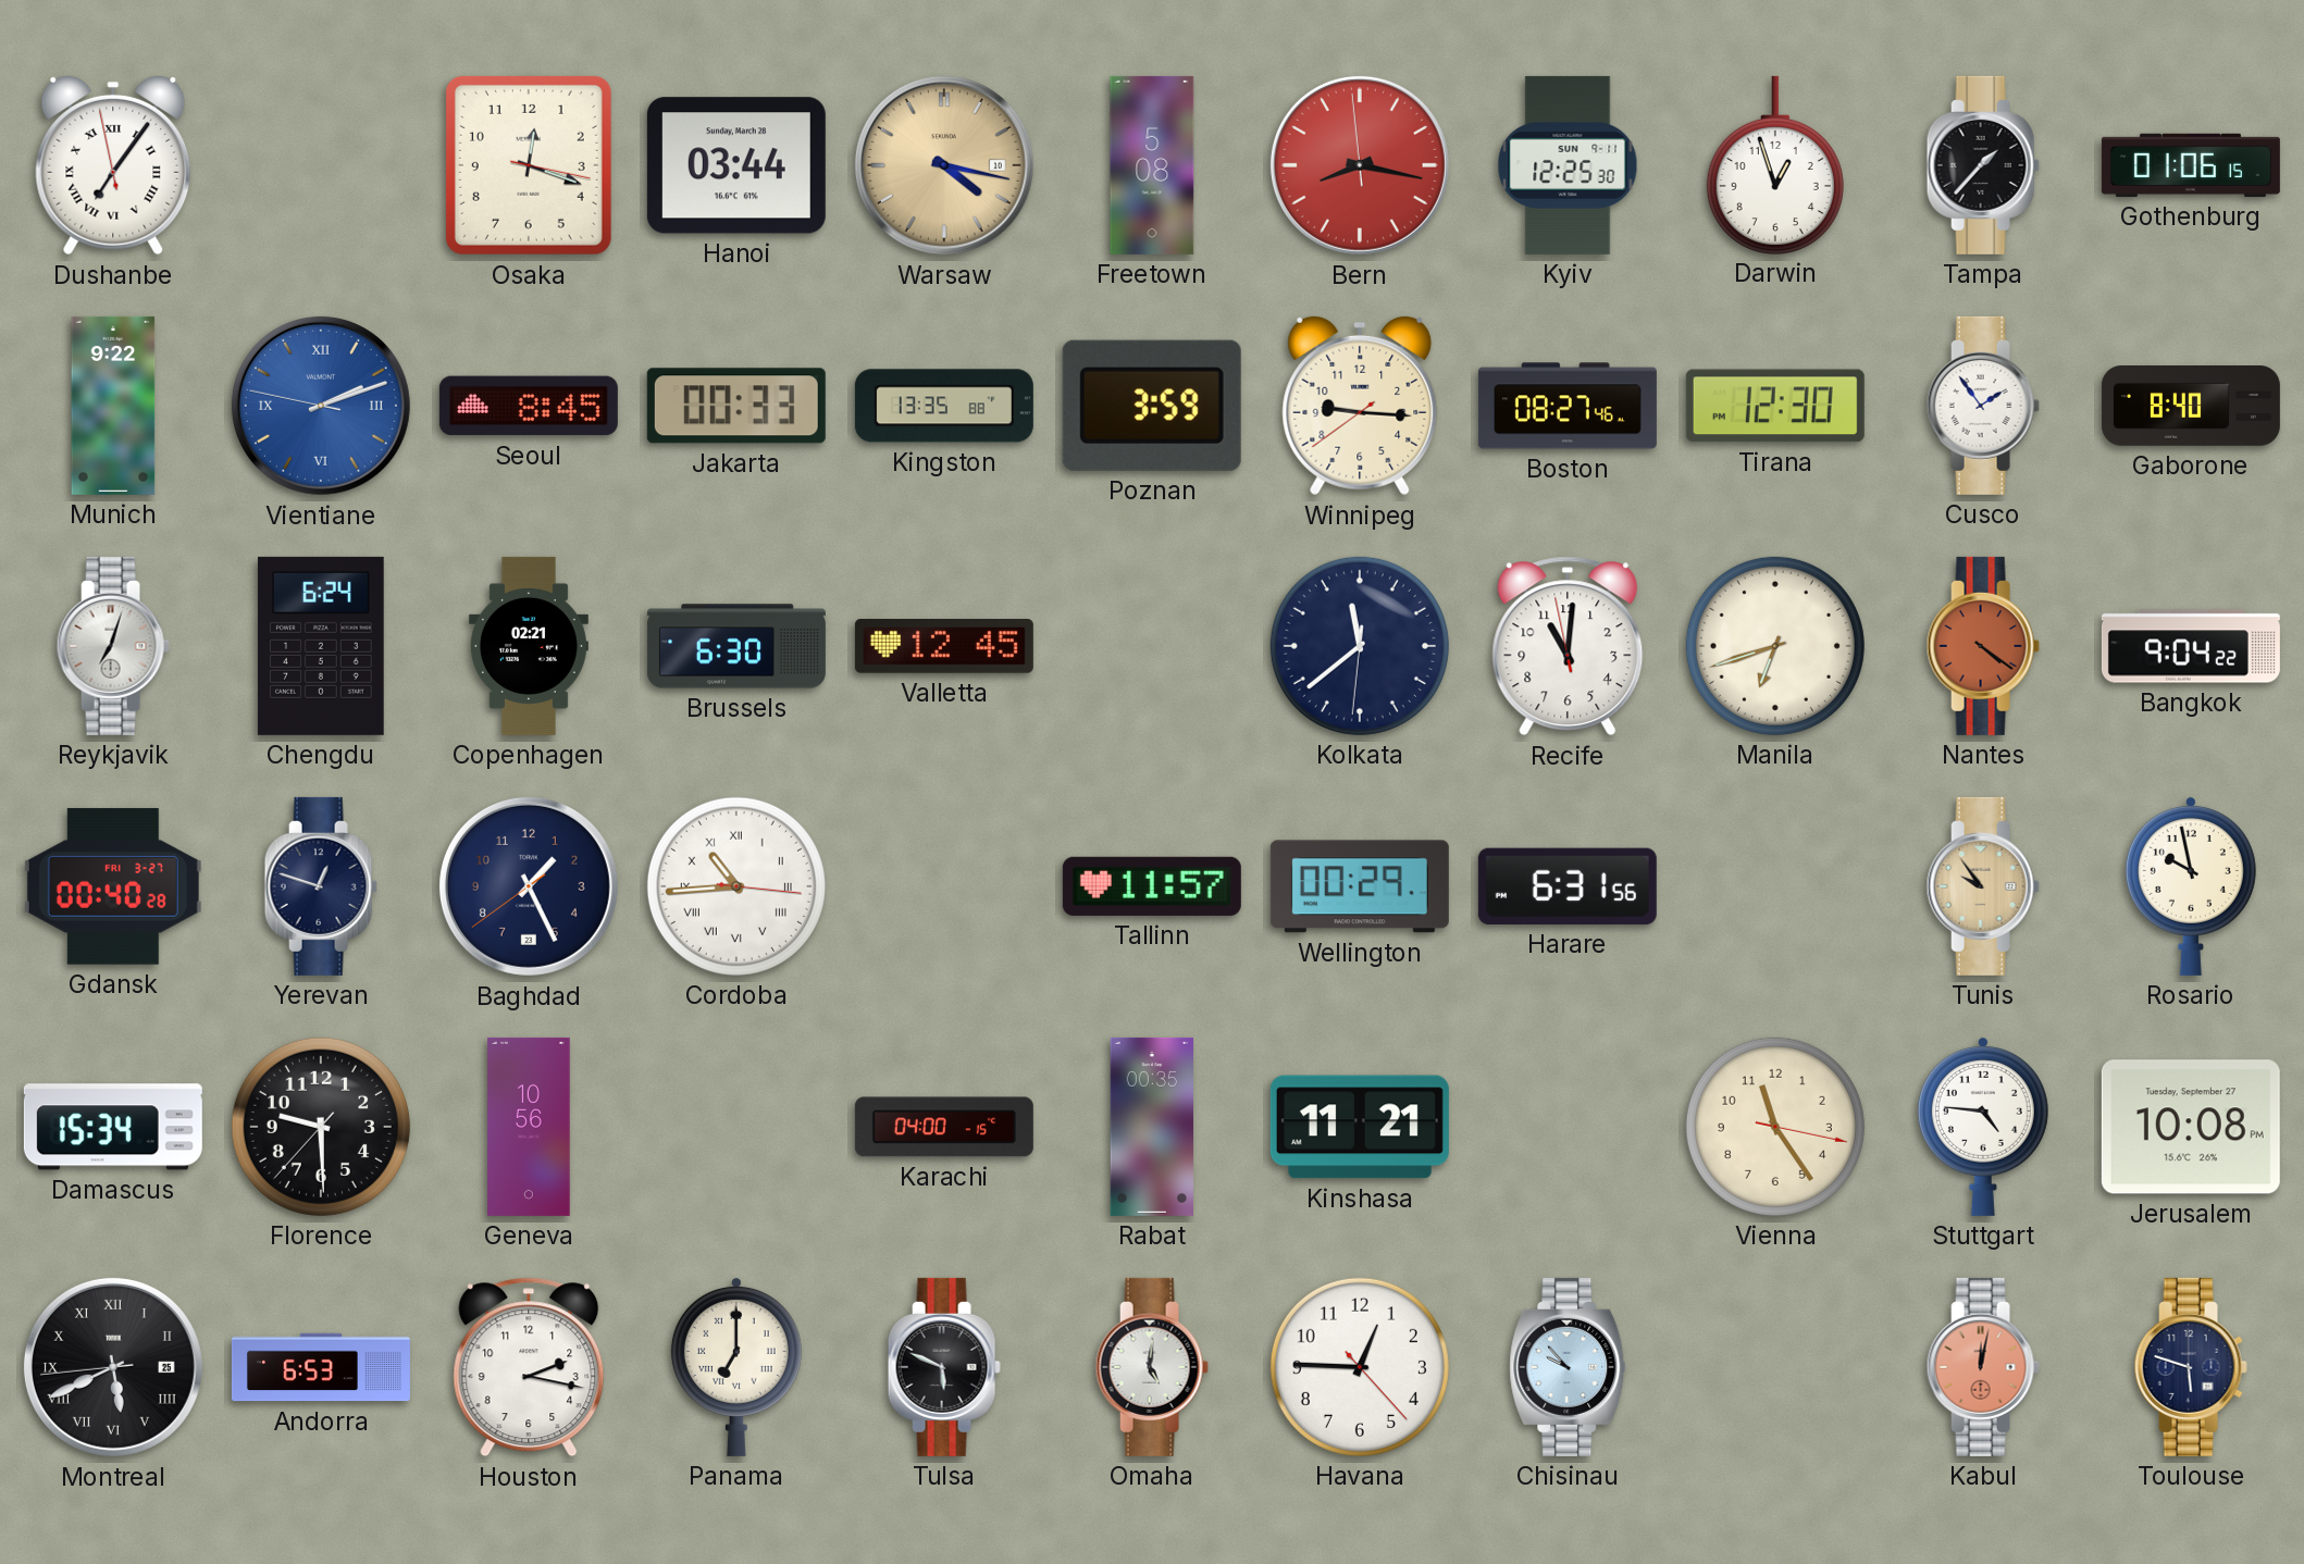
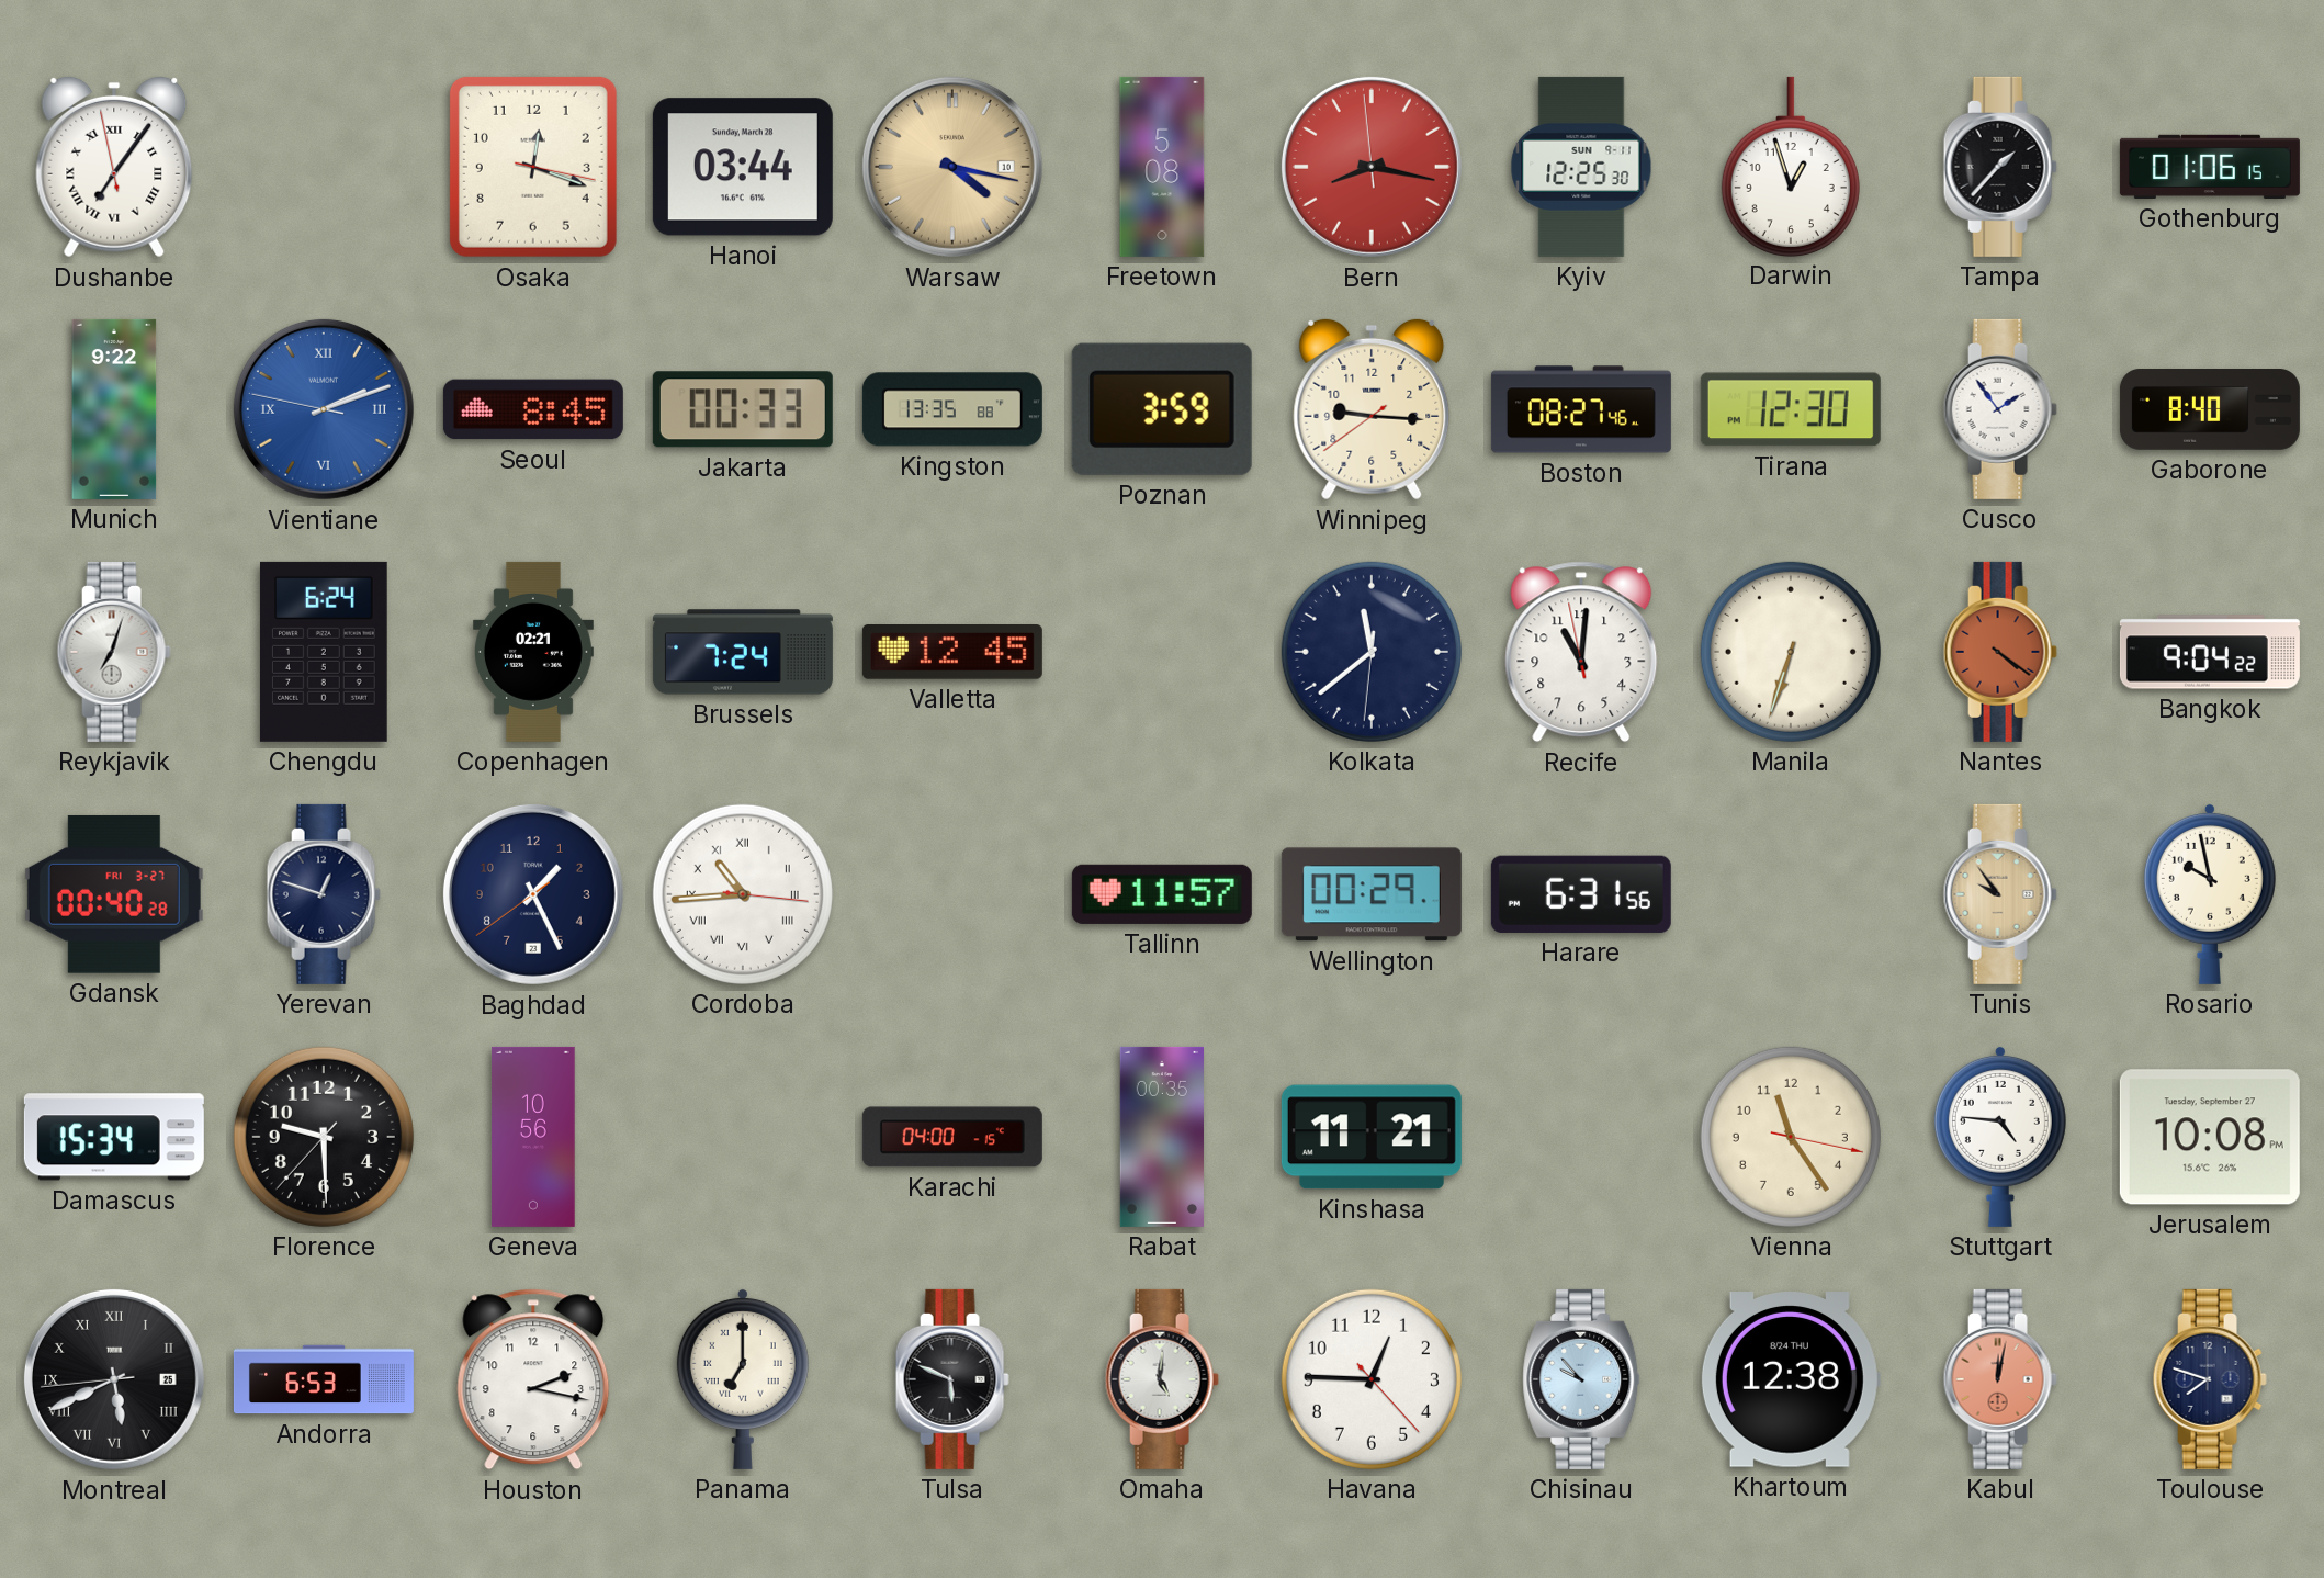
Brussels: 6:30 -> 7:24 (743, 652)
Manila: 6:42 -> 6:33 (1791, 652)
Khartoum: none -> 12:38 (1790, 1379)
Toulouse: 5:48 -> 7:48 (2210, 1379)
